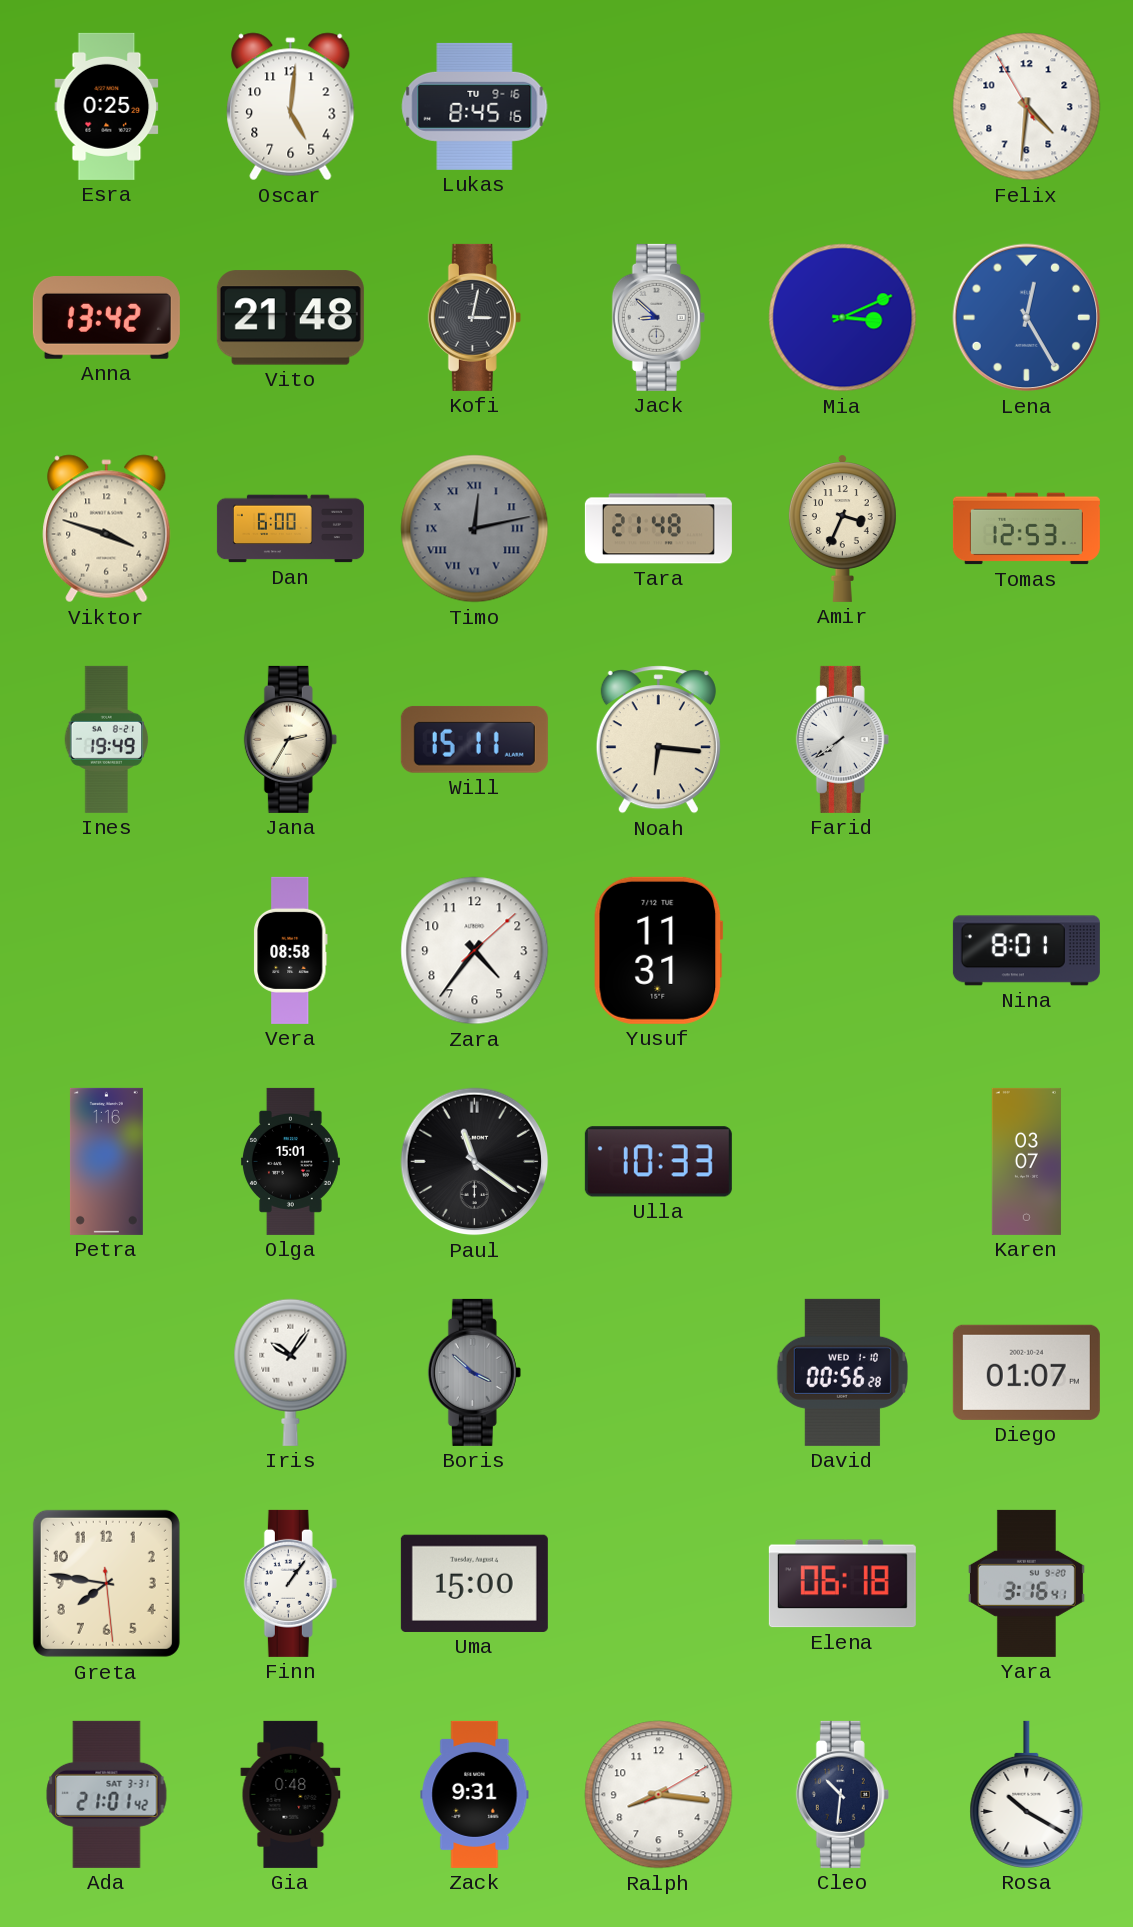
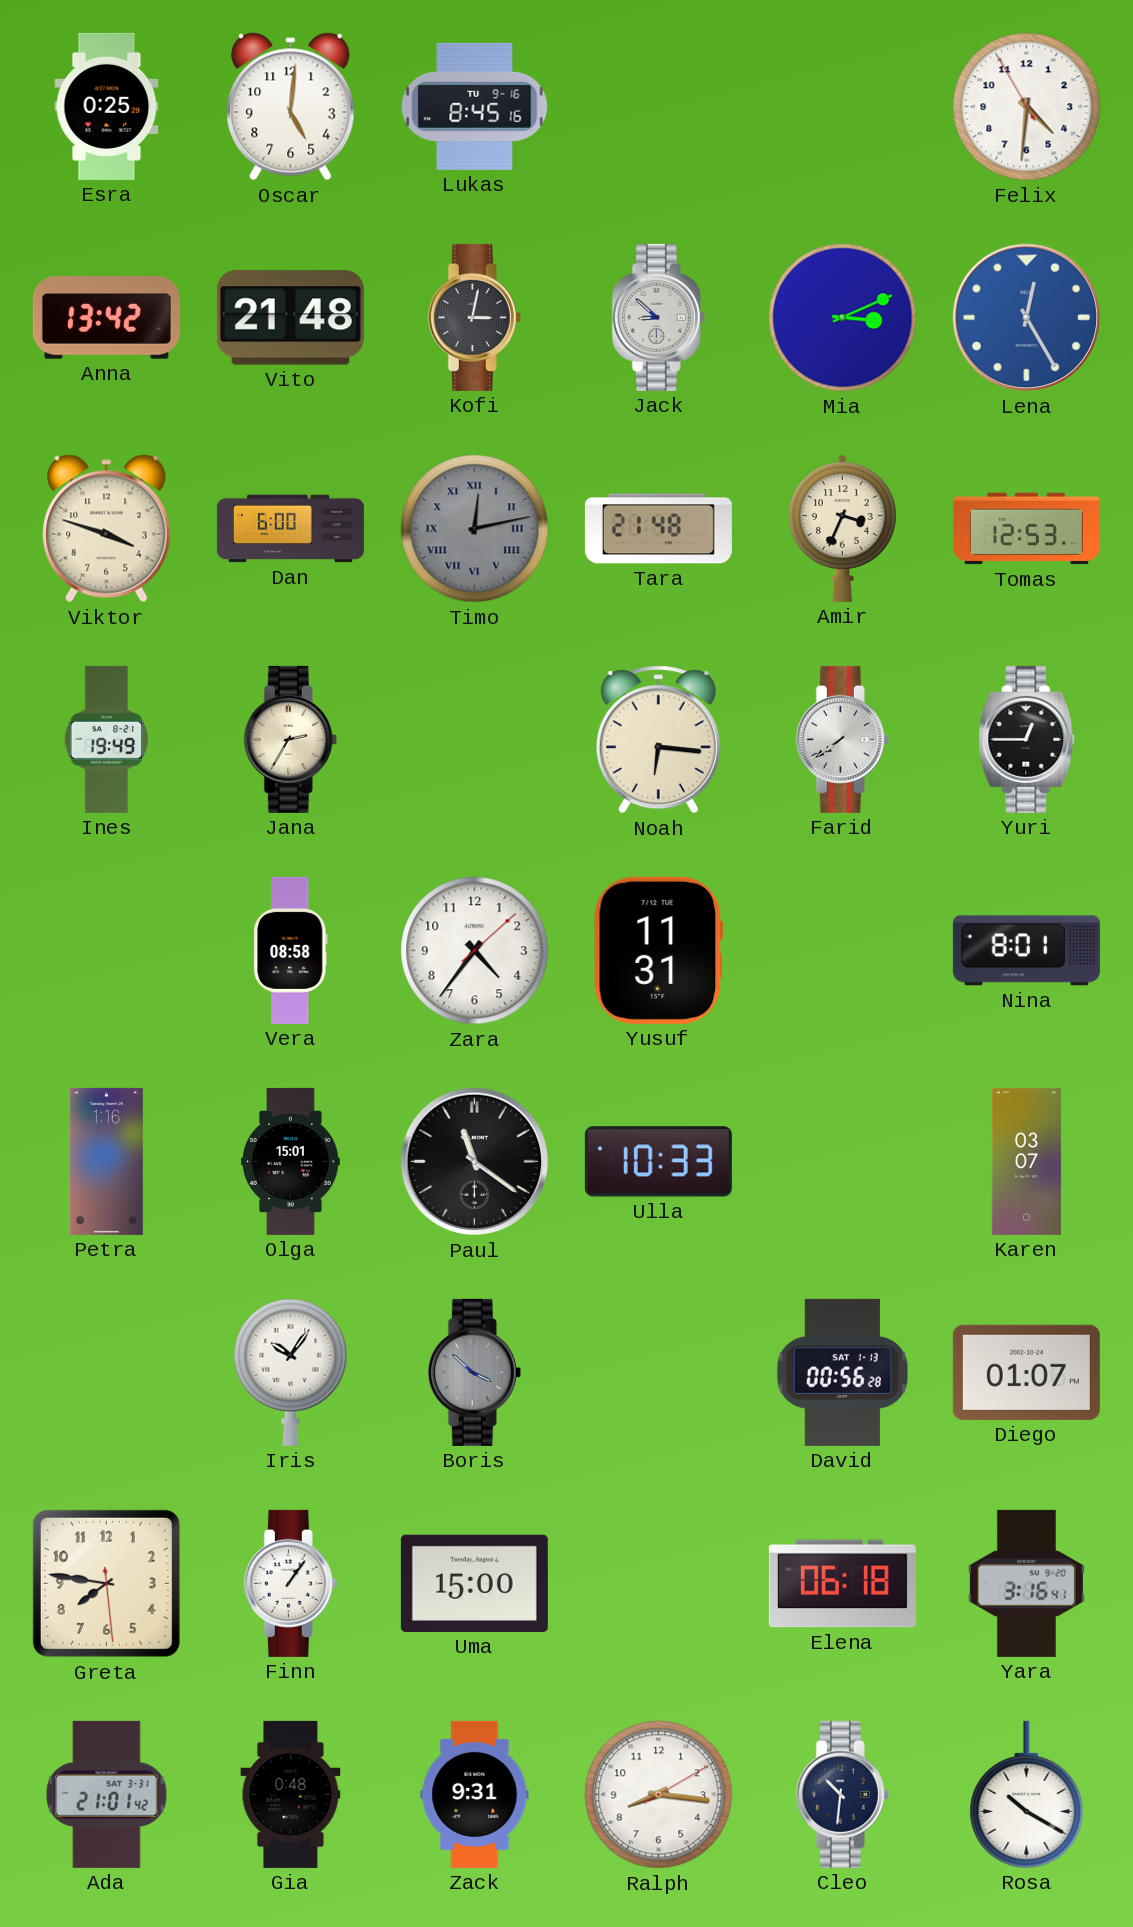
Will: 15:11 -> none (474, 739)
Yuri: none -> 12:45 (1027, 739)
David date: WED 1-10 -> SAT 1-13 (842, 1372)
